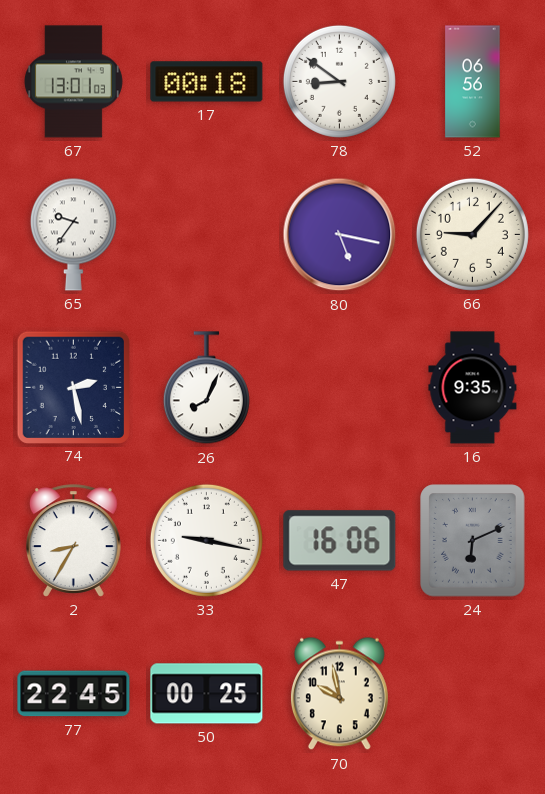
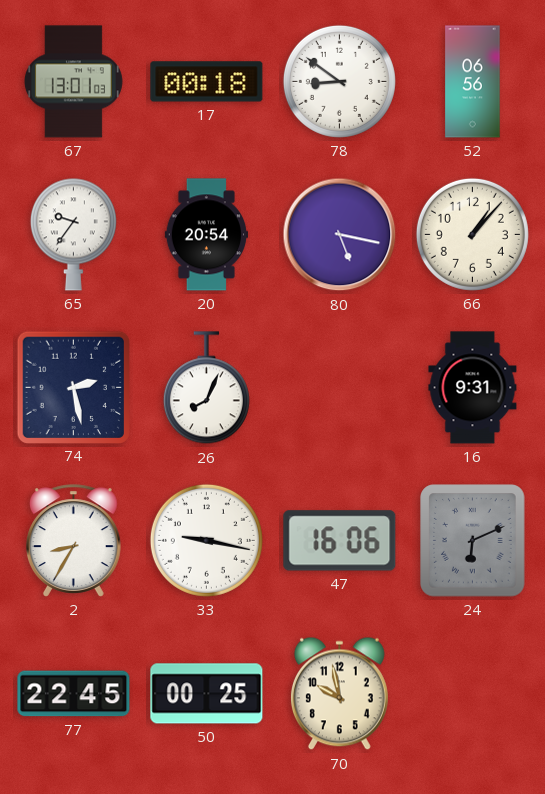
20: none -> 20:54 (207, 235)
66: 9:07 -> 1:07 (472, 234)
16: 9:35 -> 9:31 (473, 388)
